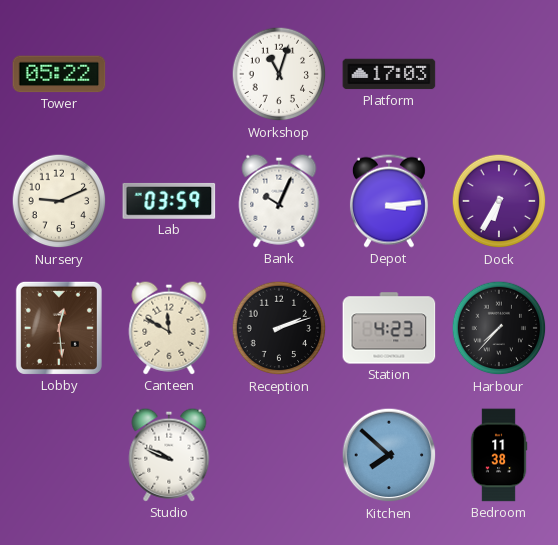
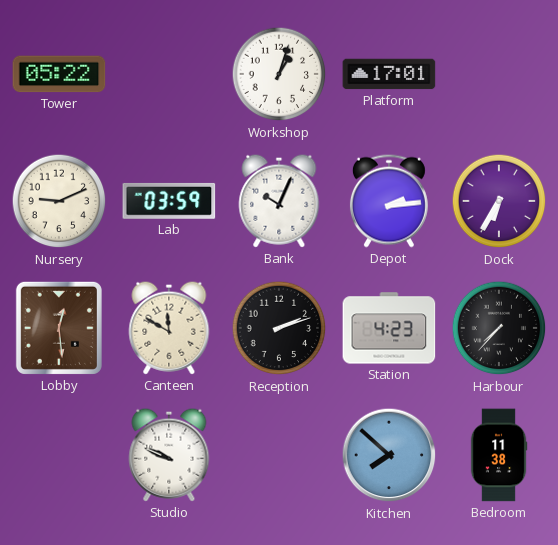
Workshop: 11:03 -> 1:03 (279, 74)
Platform: 17:03 -> 17:01 (389, 74)
Depot: 3:14 -> 2:14 (389, 201)
